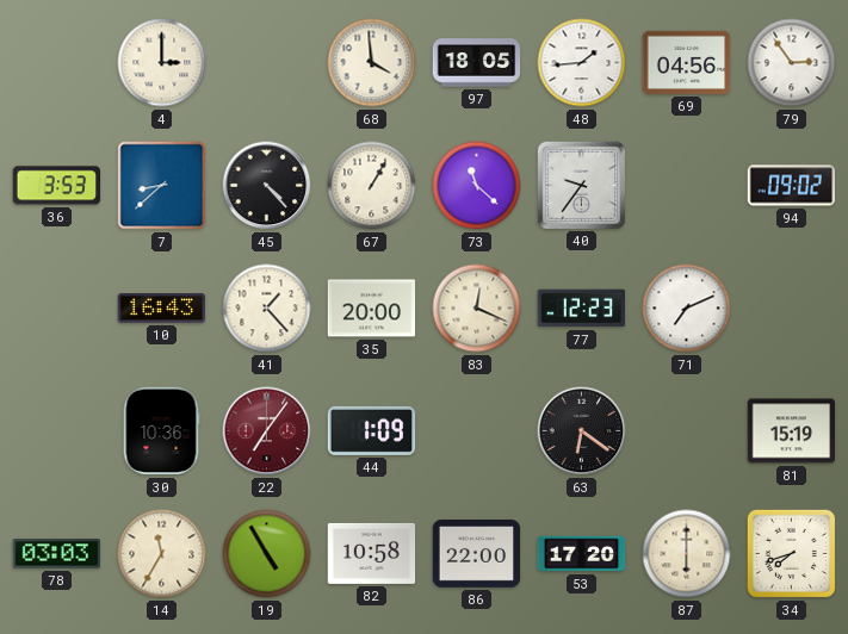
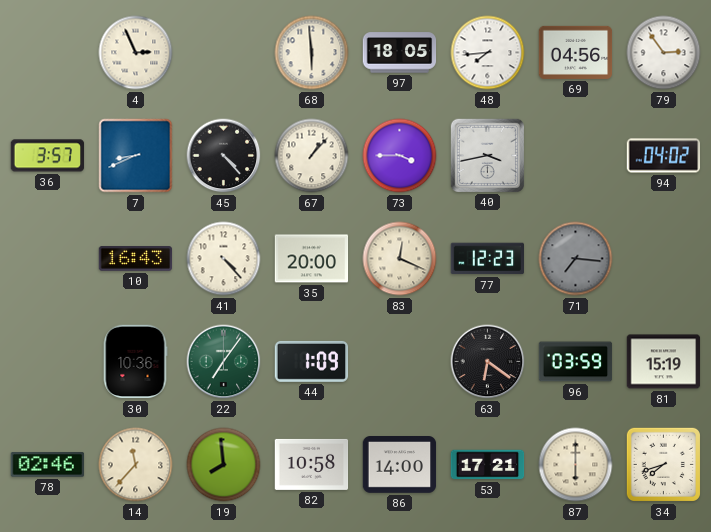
4: 3:00 -> 2:56 (136, 53)
68: 3:59 -> 5:59 (312, 53)
48: 1:44 -> 7:44 (488, 53)
36: 3:53 -> 3:57 (48, 156)
7: 8:38 -> 8:41 (136, 156)
67: 1:05 -> 1:07 (312, 156)
73: 11:22 -> 3:45 (400, 156)
40: 9:36 -> 3:43 (487, 155)
94: 09:02 -> 04:02 (664, 156)
41: 1:23 -> 4:23 (224, 259)
71: 7:11 -> 7:16 (576, 259)
71 dial: white -> grey (576, 259)
22 dial: burgundy -> green (224, 362)
96: none -> 03:59 (576, 362)
78: 03:03 -> 02:46 (48, 465)
14: 11:35 -> 11:37 (136, 465)
19: 4:55 -> 7:59 (224, 465)
86: 22:00 -> 14:00 (400, 465)
53: 17:20 -> 17:21 (488, 465)
